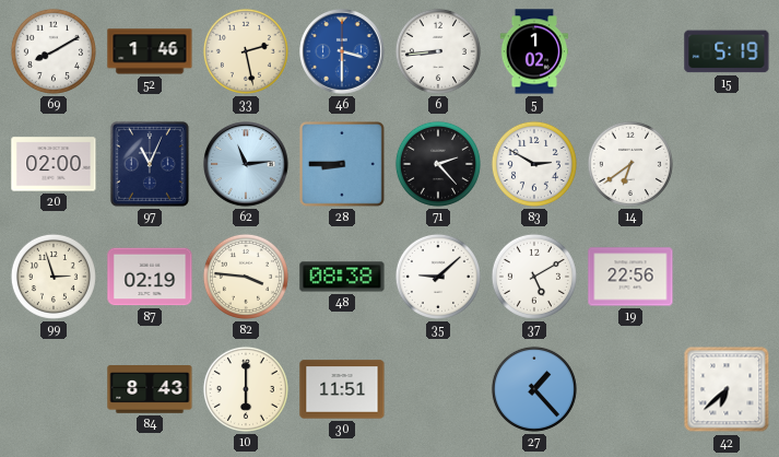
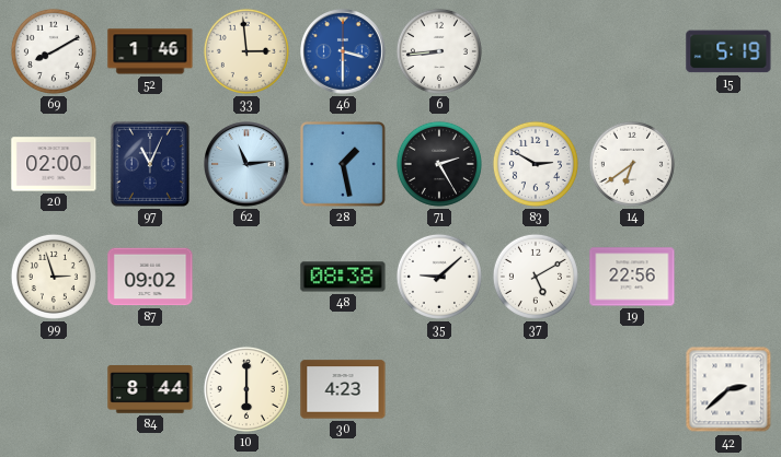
33: 2:28 -> 2:59 (246, 51)
5: 1:02 -> none (534, 51)
28: 8:45 -> 1:28 (344, 165)
71: 2:23 -> 2:25 (439, 164)
87: 02:19 -> 09:02 (150, 277)
82: 3:46 -> none (246, 277)
84: 8:43 -> 8:44 (150, 389)
30: 11:51 -> 4:23 (343, 389)
27: 1:23 -> none (534, 389)
42: 6:38 -> 2:38 (728, 389)
